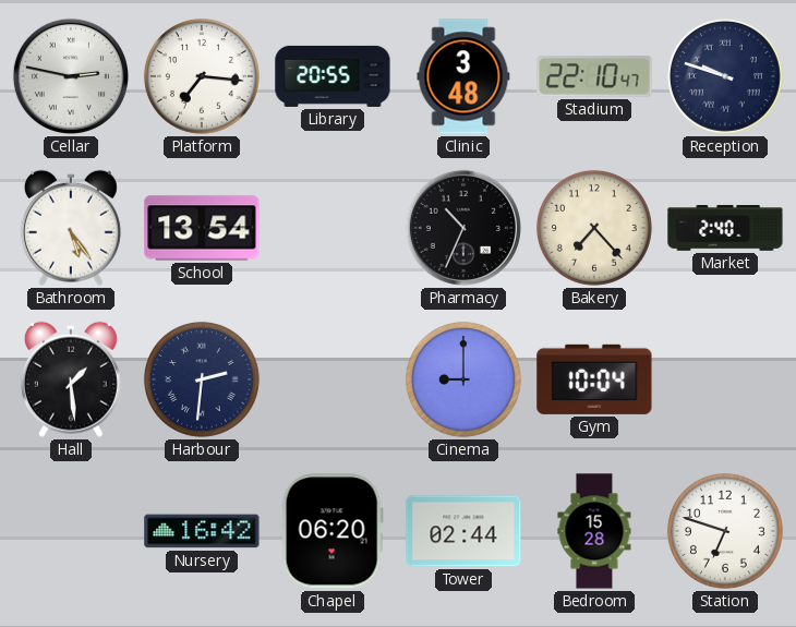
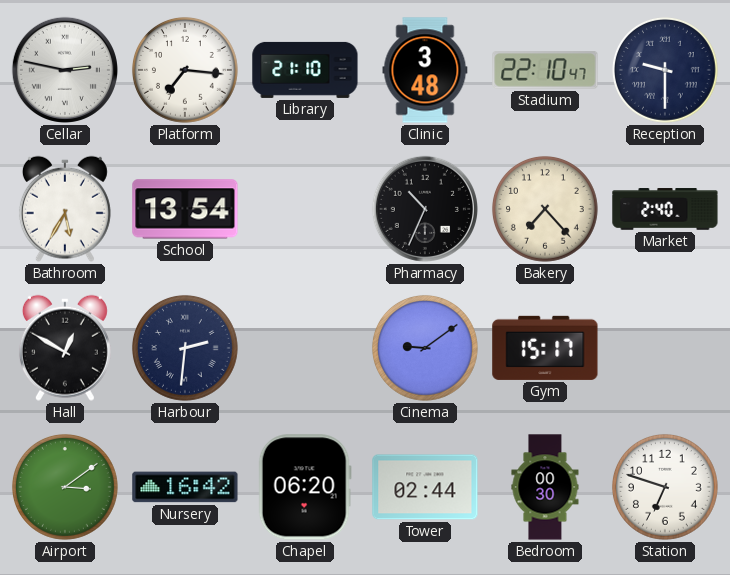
Library: 20:55 -> 21:10 (305, 70)
Reception: 9:48 -> 9:30 (665, 70)
Bathroom: 5:24 -> 5:35 (65, 209)
Hall: 1:29 -> 12:50 (65, 348)
Cinema: 9:00 -> 9:09 (425, 348)
Gym: 10:04 -> 15:17 (545, 348)
Airport: none -> 3:09 (65, 487)
Bedroom: 15:28 -> 00:30 (545, 487)
